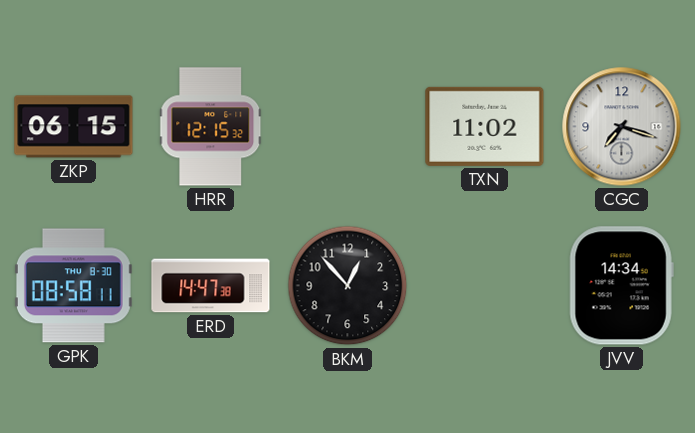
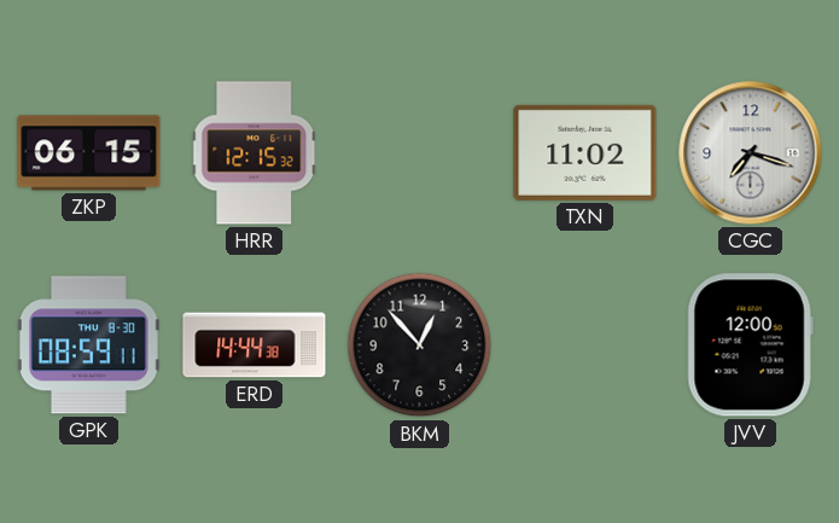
GPK: 08:58 -> 08:59 (88, 345)
ERD: 14:47 -> 14:44 (255, 345)
JVV: 14:34 -> 12:00 (750, 345)
